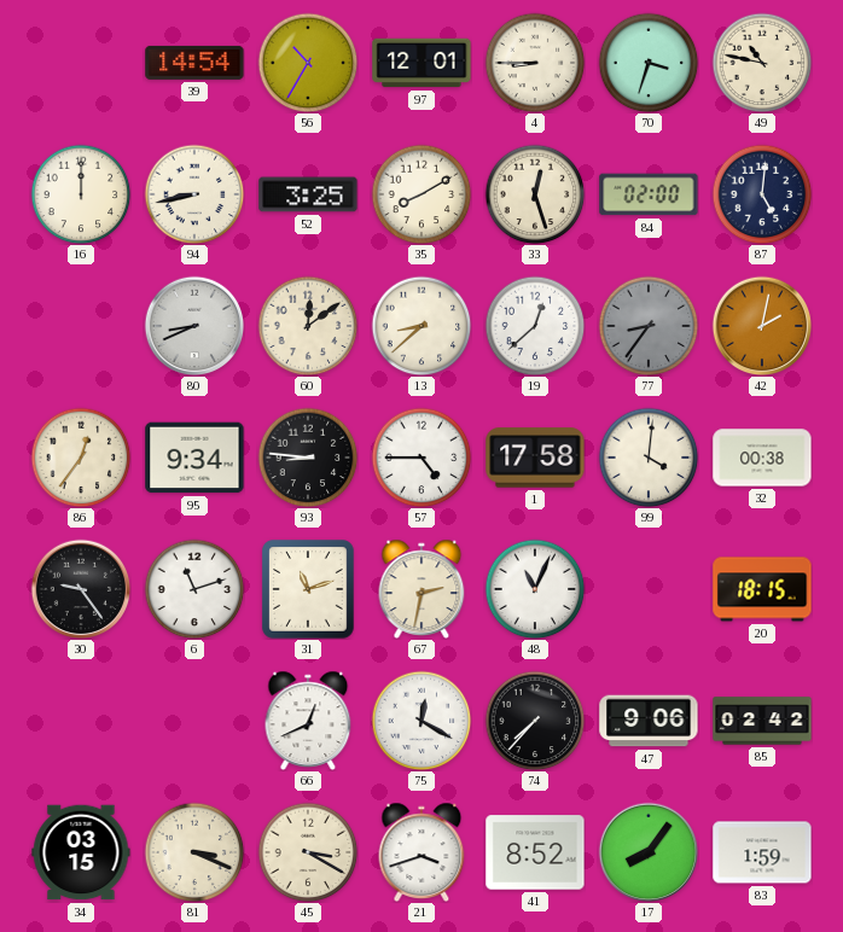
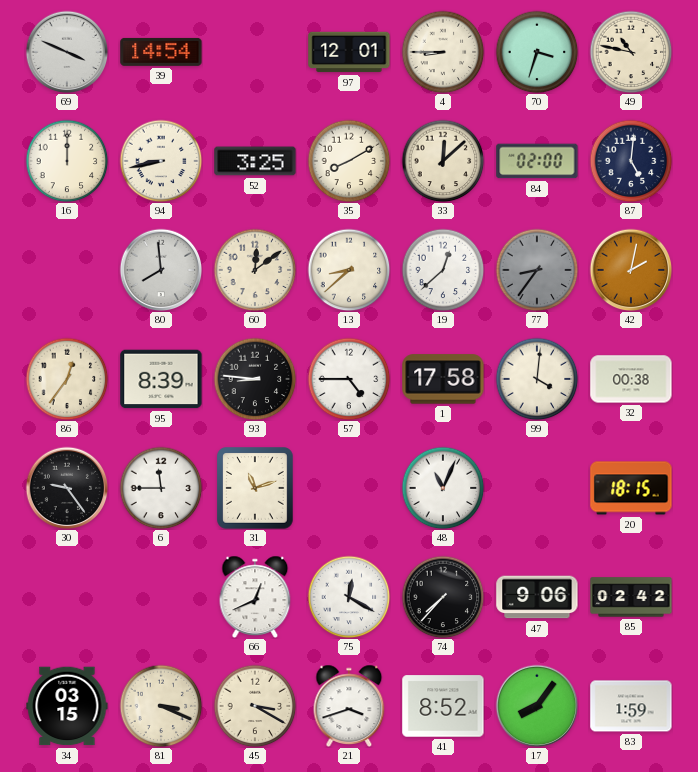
69: none -> 3:49 (67, 52)
56: 10:35 -> none (308, 63)
33: 12:27 -> 12:08 (443, 161)
80: 8:41 -> 7:59 (161, 270)
95: 9:34 -> 8:39 (161, 379)
6: 11:12 -> 11:45 (161, 488)
67: 2:32 -> none (421, 588)
